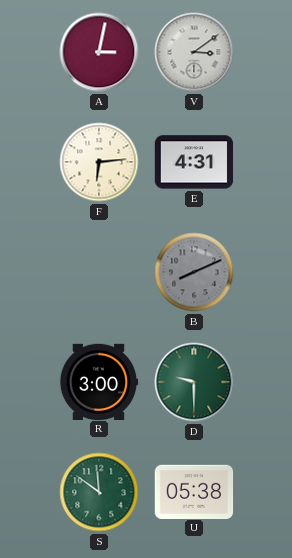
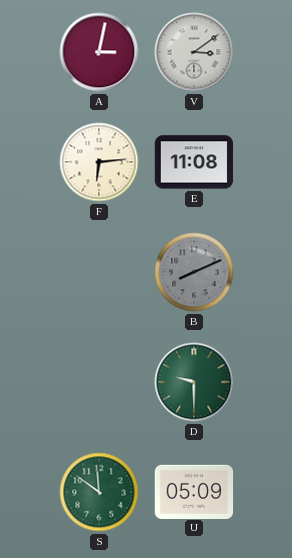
E: 4:31 -> 11:08 (194, 162)
R: 3:00 -> none (99, 381)
U: 05:38 -> 05:09 (194, 491)
